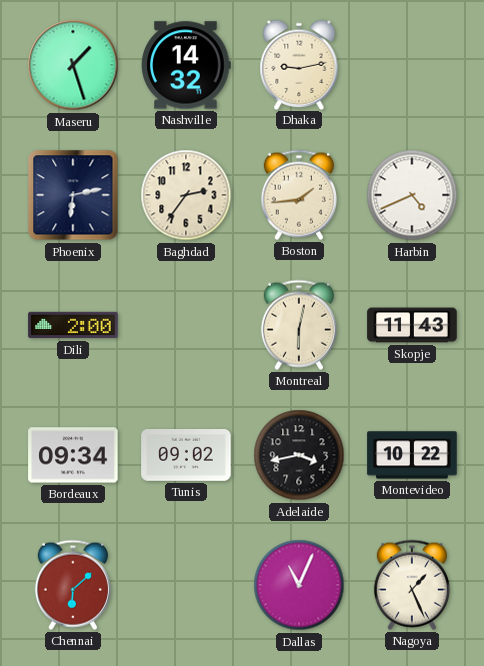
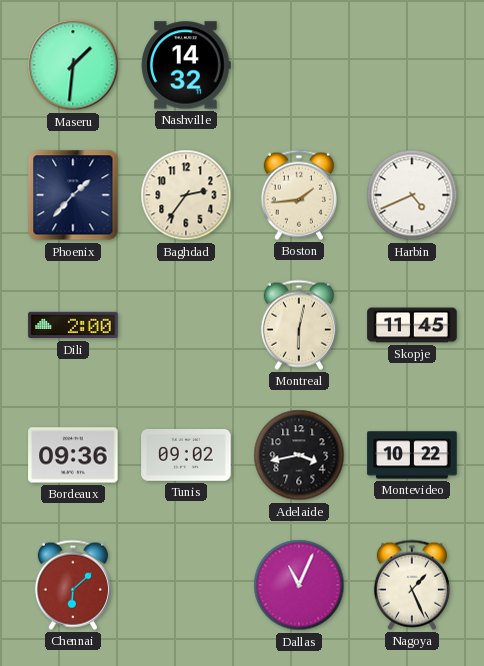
Maseru: 1:27 -> 1:31 (73, 65)
Dhaka: 9:13 -> none (299, 64)
Phoenix: 6:13 -> 1:37 (73, 195)
Skopje: 11:43 -> 11:45 (412, 325)
Bordeaux: 09:34 -> 09:36 (73, 455)
